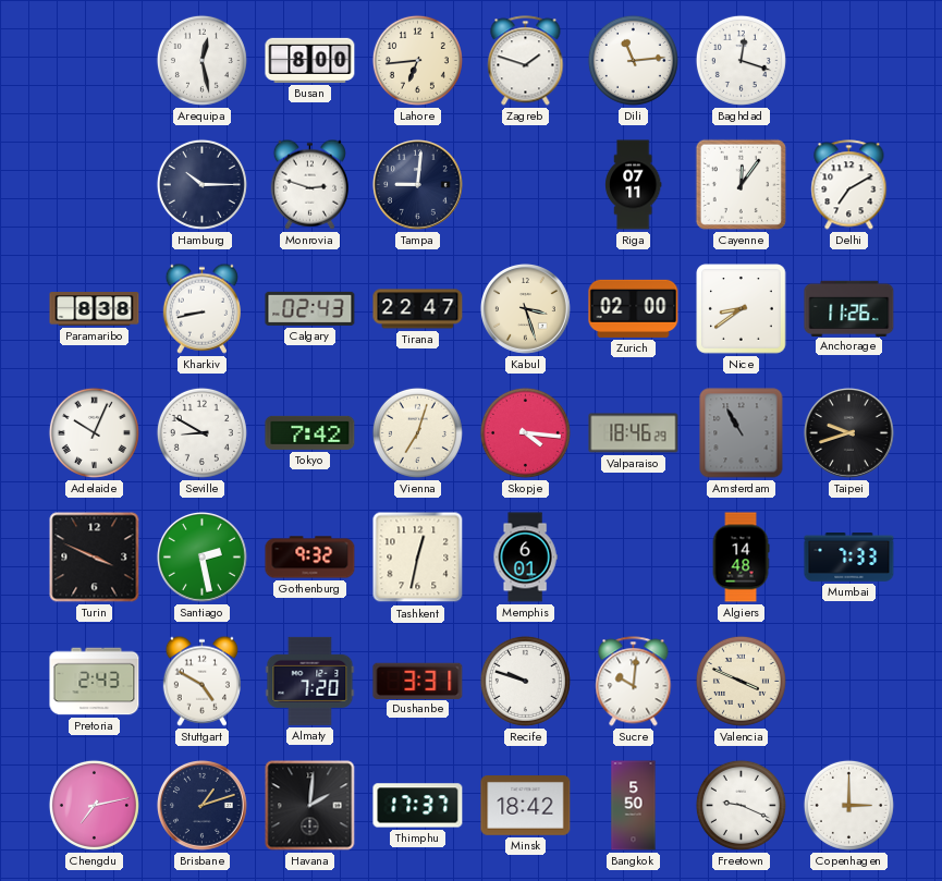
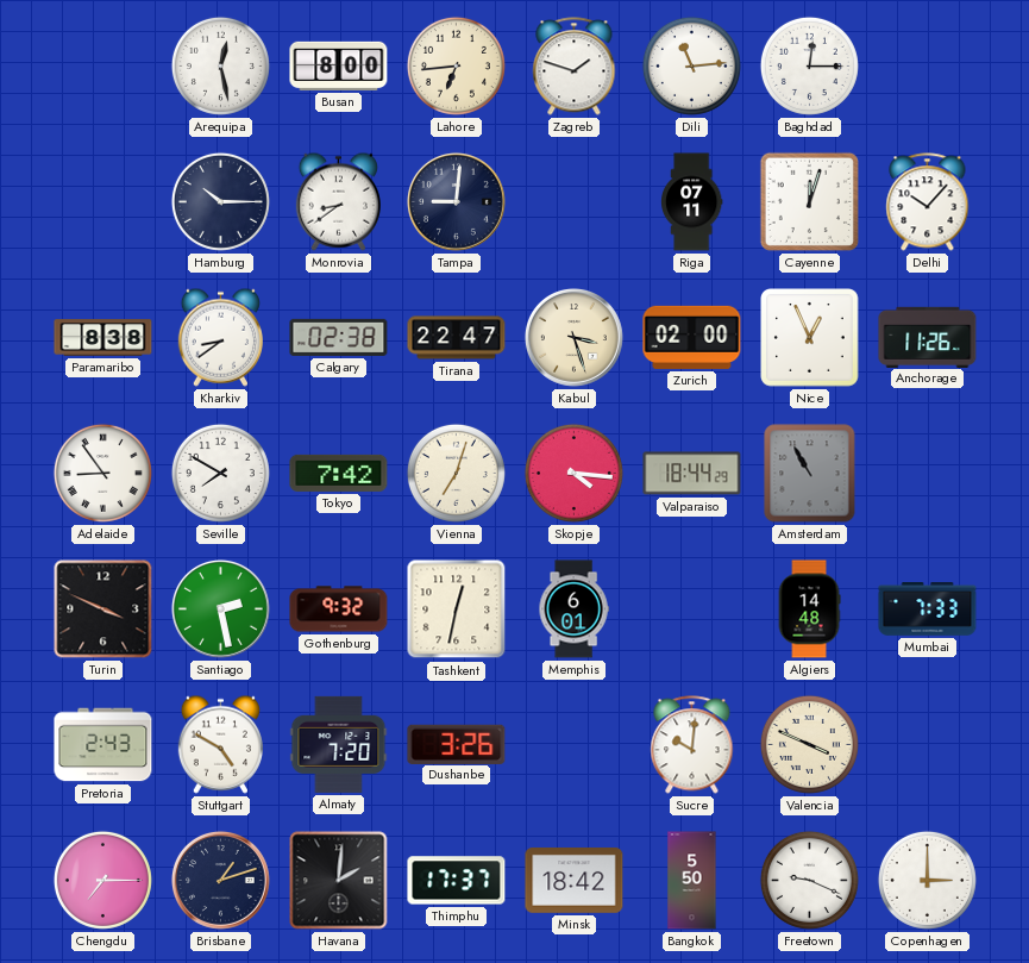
Baghdad: 12:18 -> 12:15 (809, 65)
Monrovia: 2:48 -> 8:39 (338, 201)
Cayenne: 12:06 -> 12:03 (809, 201)
Delhi: 7:10 -> 10:07 (928, 202)
Kharkiv: 8:43 -> 8:39 (220, 337)
Calgary: 02:43 -> 02:38 (339, 337)
Nice: 8:39 -> 12:56 (810, 338)
Adelaide: 10:04 -> 8:54 (102, 473)
Seville: 8:50 -> 7:50 (220, 473)
Valparaiso: 18:46 -> 18:44 (692, 474)
Taipei: 9:42 -> none (848, 432)
Dushanbe: 3:31 -> 3:26 (457, 744)
Recife: 9:48 -> none (525, 681)
Chengdu: 7:13 -> 7:15 (102, 880)
